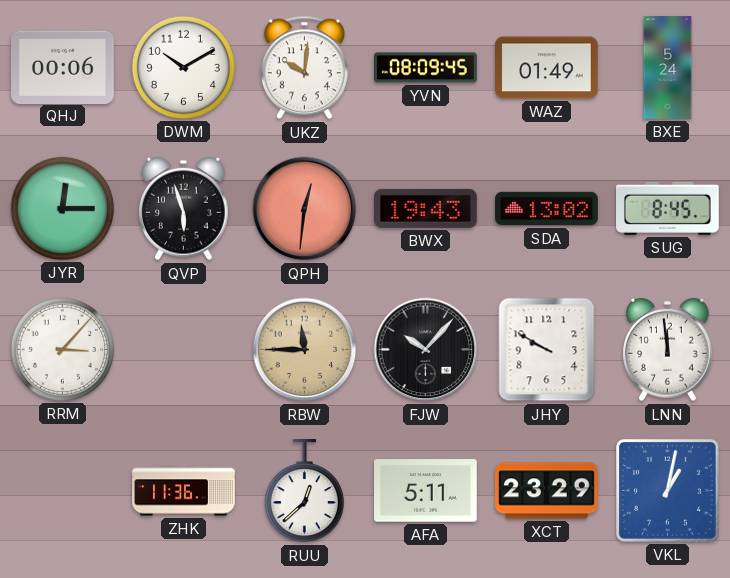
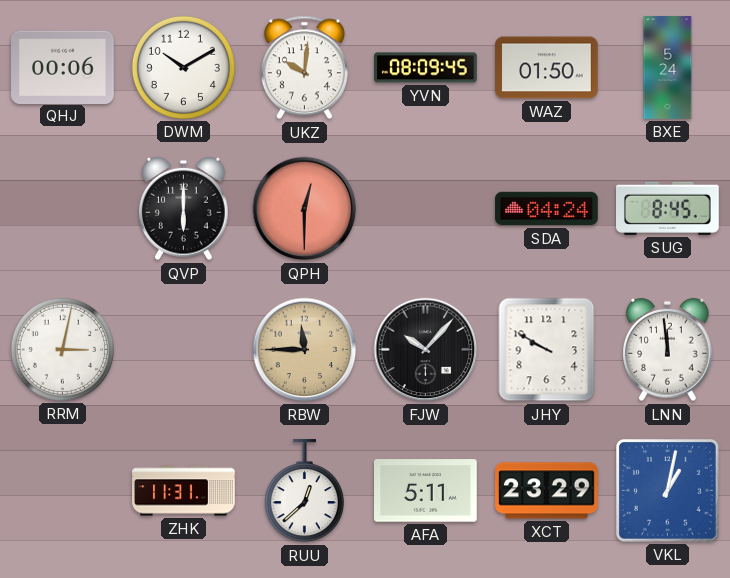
WAZ: 01:49 -> 01:50 (547, 68)
JYR: 12:15 -> none (62, 208)
QVP: 5:57 -> 6:00 (184, 209)
QPH: 12:31 -> 12:30 (305, 209)
BWX: 19:43 -> none (426, 208)
SDA: 13:02 -> 04:24 (547, 209)
RRM: 3:07 -> 3:02 (62, 349)
ZHK: 11:36 -> 11:31 (184, 491)
